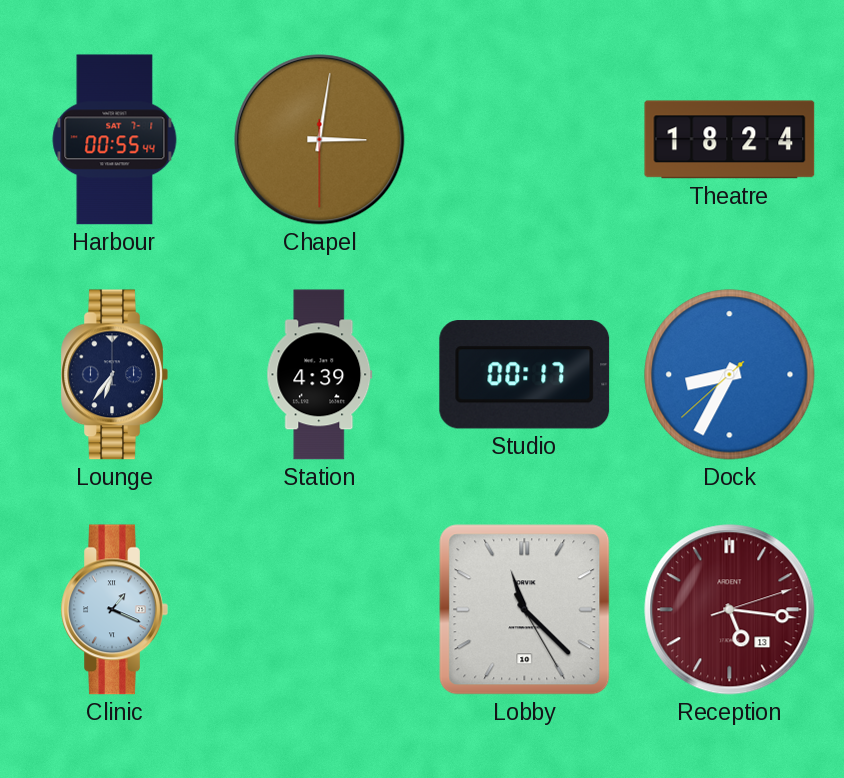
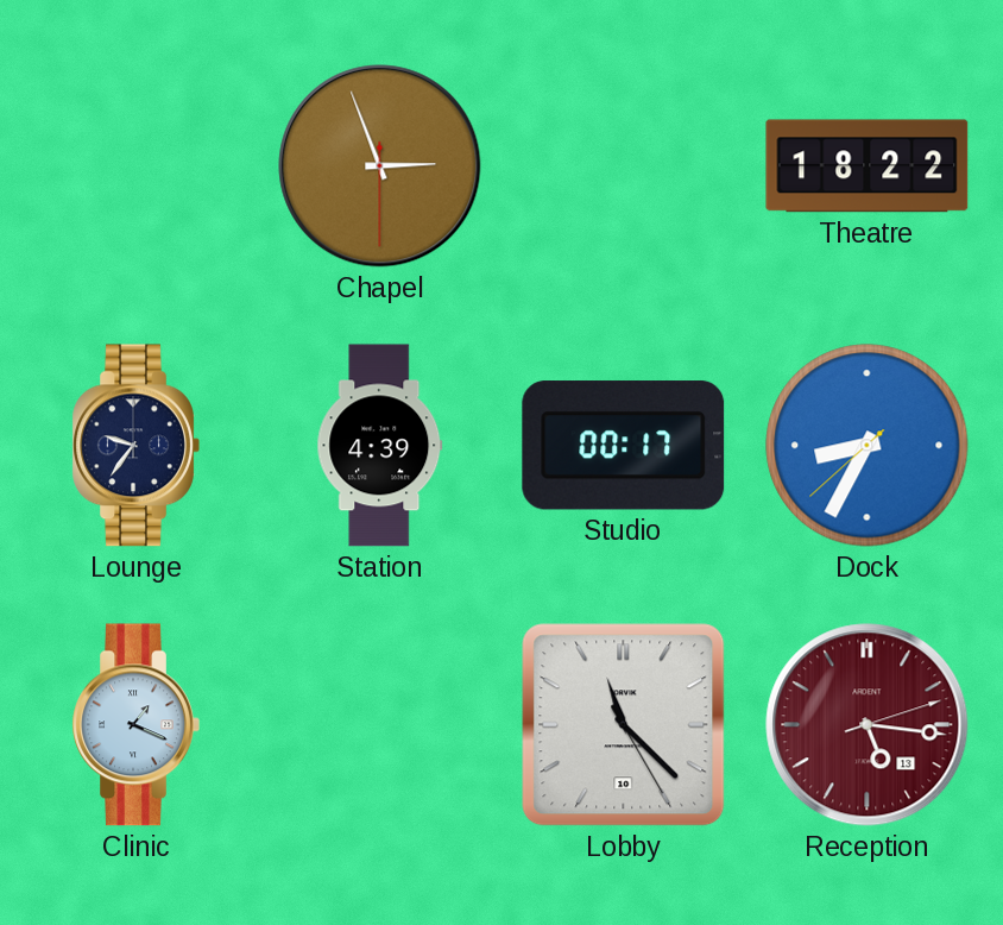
Harbour: 00:55 -> none (115, 140)
Chapel: 3:01 -> 2:56 (380, 166)
Theatre: 18:24 -> 18:22 (868, 166)
Lounge: 6:36 -> 9:36 (135, 446)
